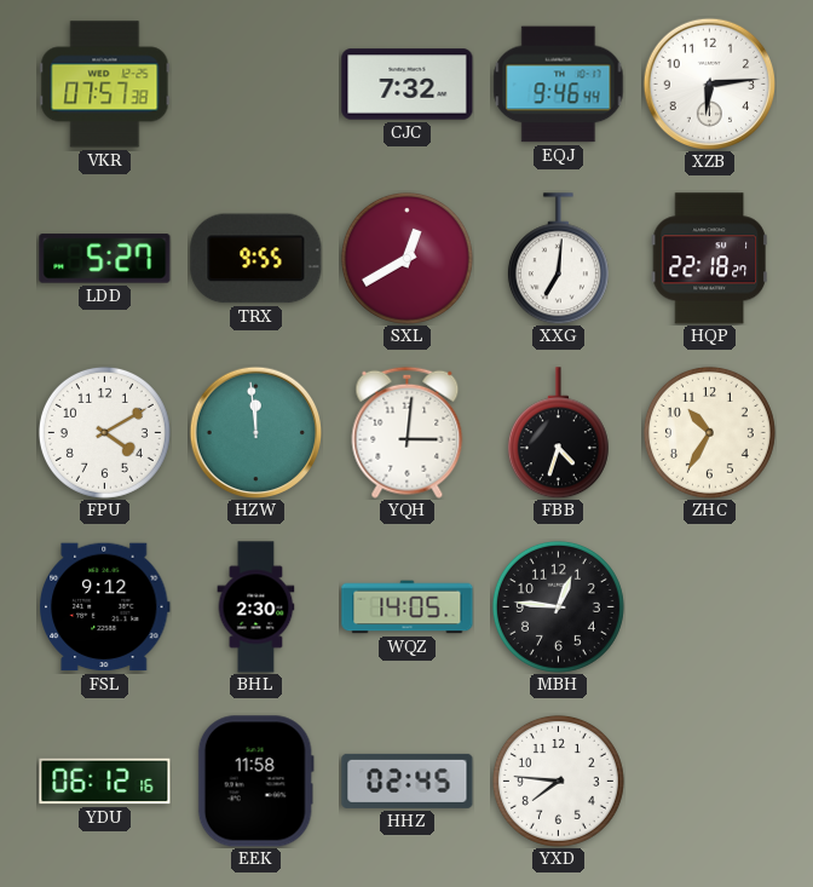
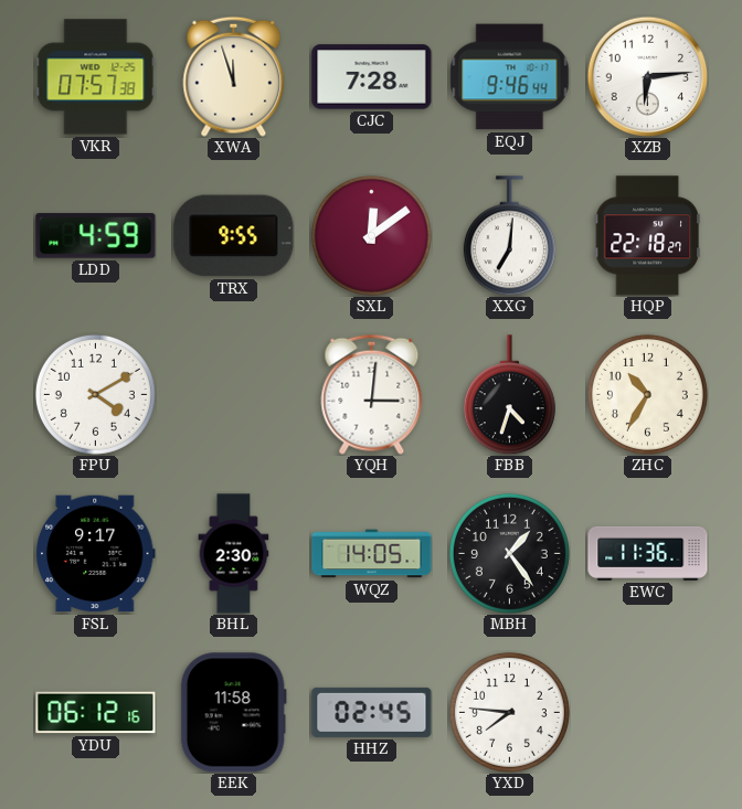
XWA: none -> 11:57 (234, 76)
CJC: 7:32 -> 7:28 (372, 77)
LDD: 5:27 -> 4:59 (96, 236)
SXL: 12:40 -> 12:09 (371, 235)
HZW: 11:59 -> none (255, 432)
FSL: 9:12 -> 9:17 (96, 554)
MBH: 12:46 -> 1:24 (509, 553)
EWC: none -> 11:36 (648, 553)
